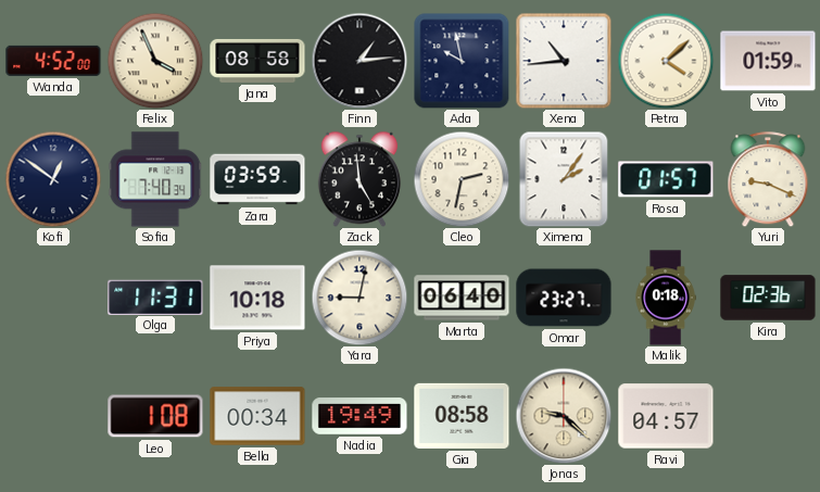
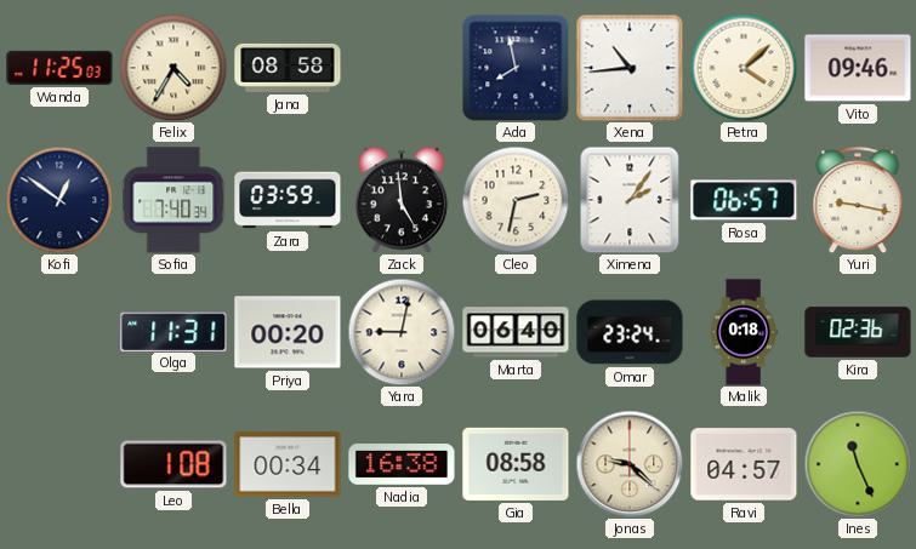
Wanda: 4:52 -> 11:25 (59, 68)
Felix: 3:56 -> 4:35 (173, 68)
Finn: 1:14 -> none (359, 61)
Ada: 9:58 -> 7:58 (516, 68)
Vito: 01:59 -> 09:46 (858, 68)
Rosa: 01:57 -> 06:57 (744, 200)
Yuri: 9:19 -> 9:17 (858, 200)
Priya: 10:18 -> 00:20 (288, 332)
Omar: 23:27 -> 23:24 (630, 332)
Nadia: 19:49 -> 16:38 (402, 464)
Ines: none -> 11:26 (858, 464)
